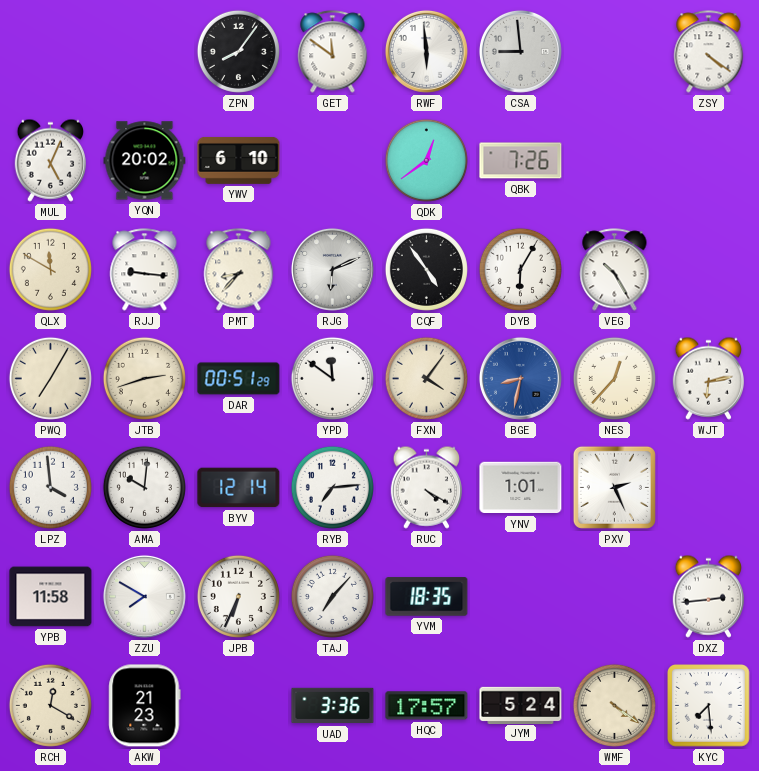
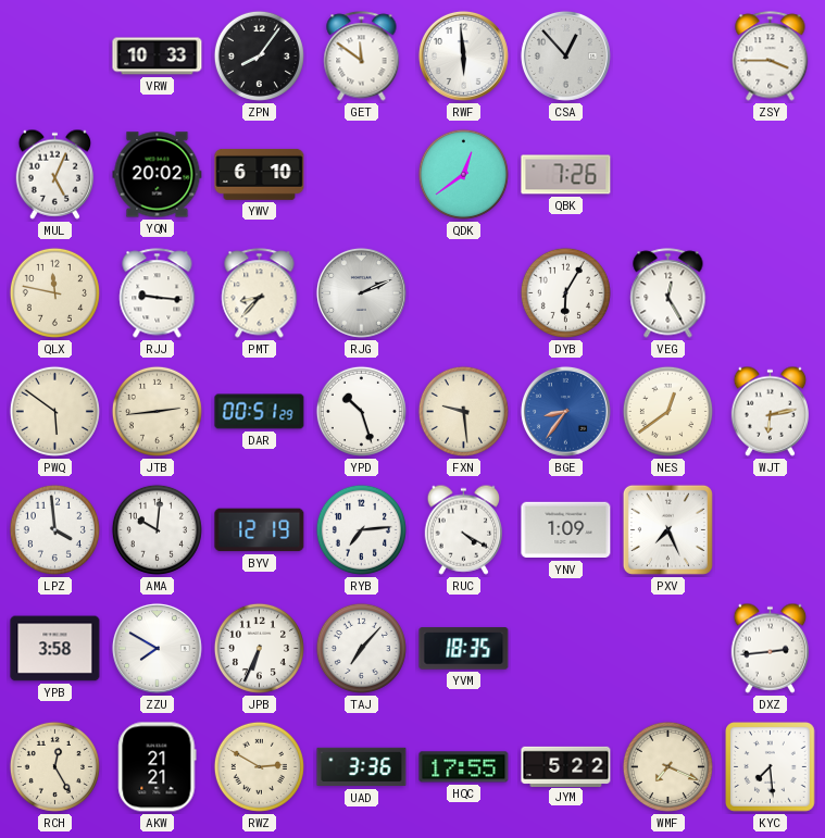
VRW: none -> 10:33 (158, 57)
CSA: 8:59 -> 12:53 (565, 55)
ZSY: 4:21 -> 3:45 (771, 57)
QLX: 11:50 -> 11:47 (54, 292)
RJG: 6:11 -> 2:11 (361, 292)
CQF: 4:54 -> none (426, 269)
VEG: 10:25 -> 12:25 (668, 293)
PWQ: 7:05 -> 5:51 (54, 411)
JTB: 2:42 -> 2:44 (157, 411)
YPD: 11:51 -> 10:27 (361, 411)
FXN: 4:06 -> 9:29 (463, 411)
BGE: 8:32 -> 8:36 (565, 411)
NES: 12:37 -> 12:39 (667, 411)
BYV: 12:14 -> 12:19 (260, 530)
YNV: 1:01 -> 1:09 (566, 530)
PXV: 2:26 -> 7:26 (667, 529)
YPB: 11:58 -> 3:58 (55, 649)
RCH: 12:20 -> 12:25 (54, 766)
AKW: 21:23 -> 21:21 (158, 767)
RWZ: none -> 2:50 (259, 766)
HQC: 17:57 -> 17:55 (464, 767)
JYM: 5:24 -> 5:22 (566, 766)
WMF: 4:21 -> 7:19 (667, 766)
